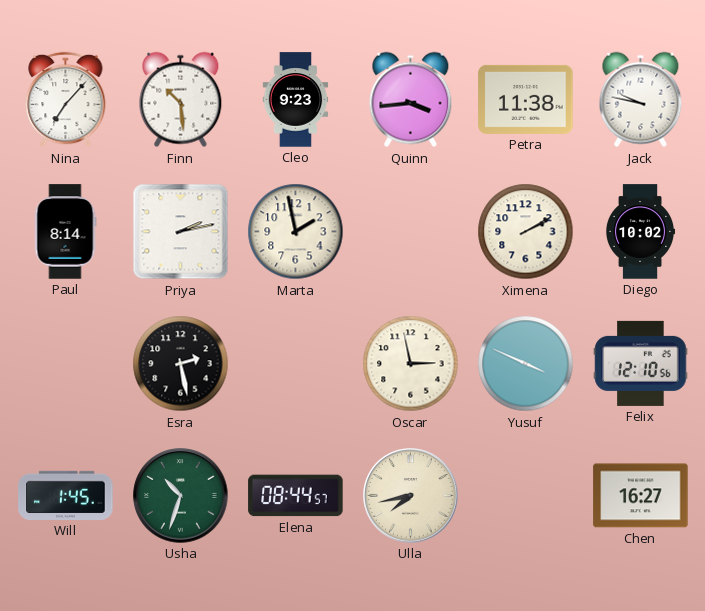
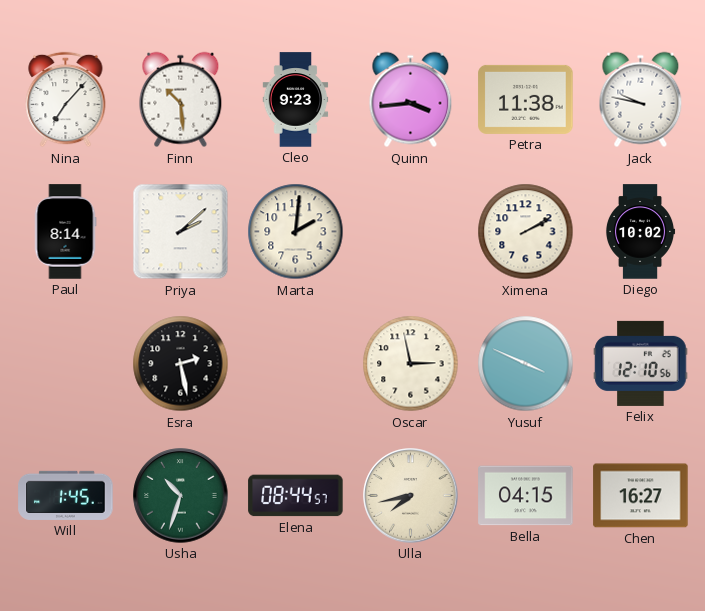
Priya: 2:13 -> 2:08 (181, 232)
Marta: 1:58 -> 2:01 (296, 232)
Bella: none -> 04:15 (526, 496)
